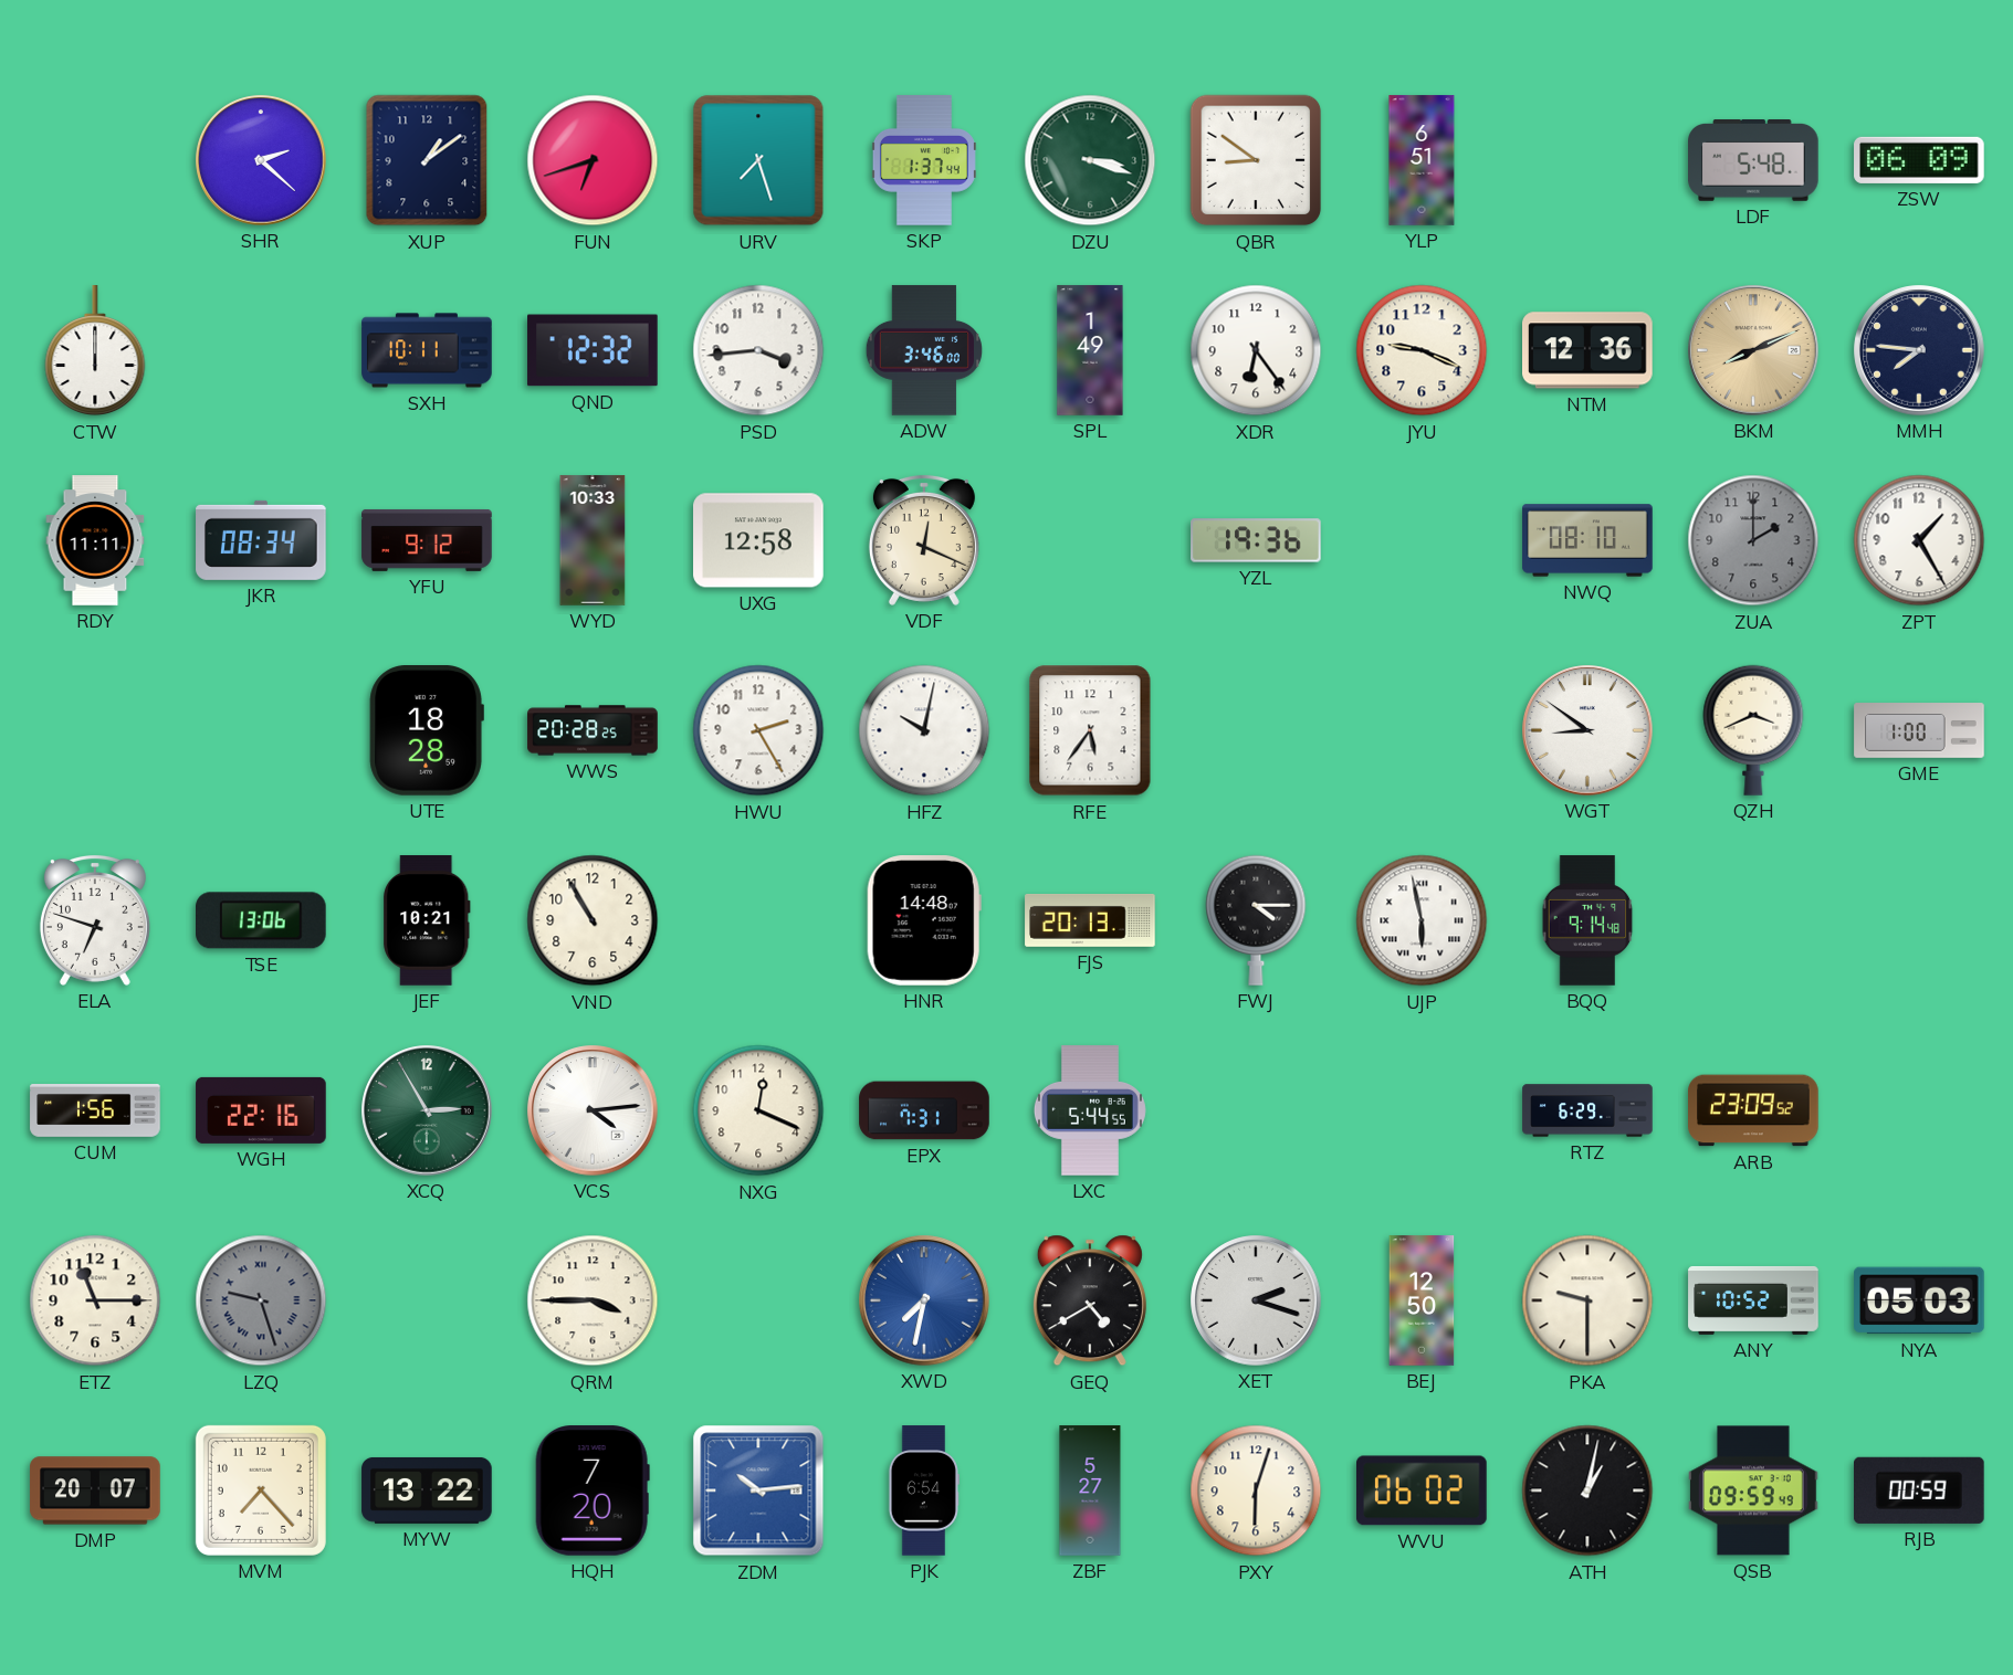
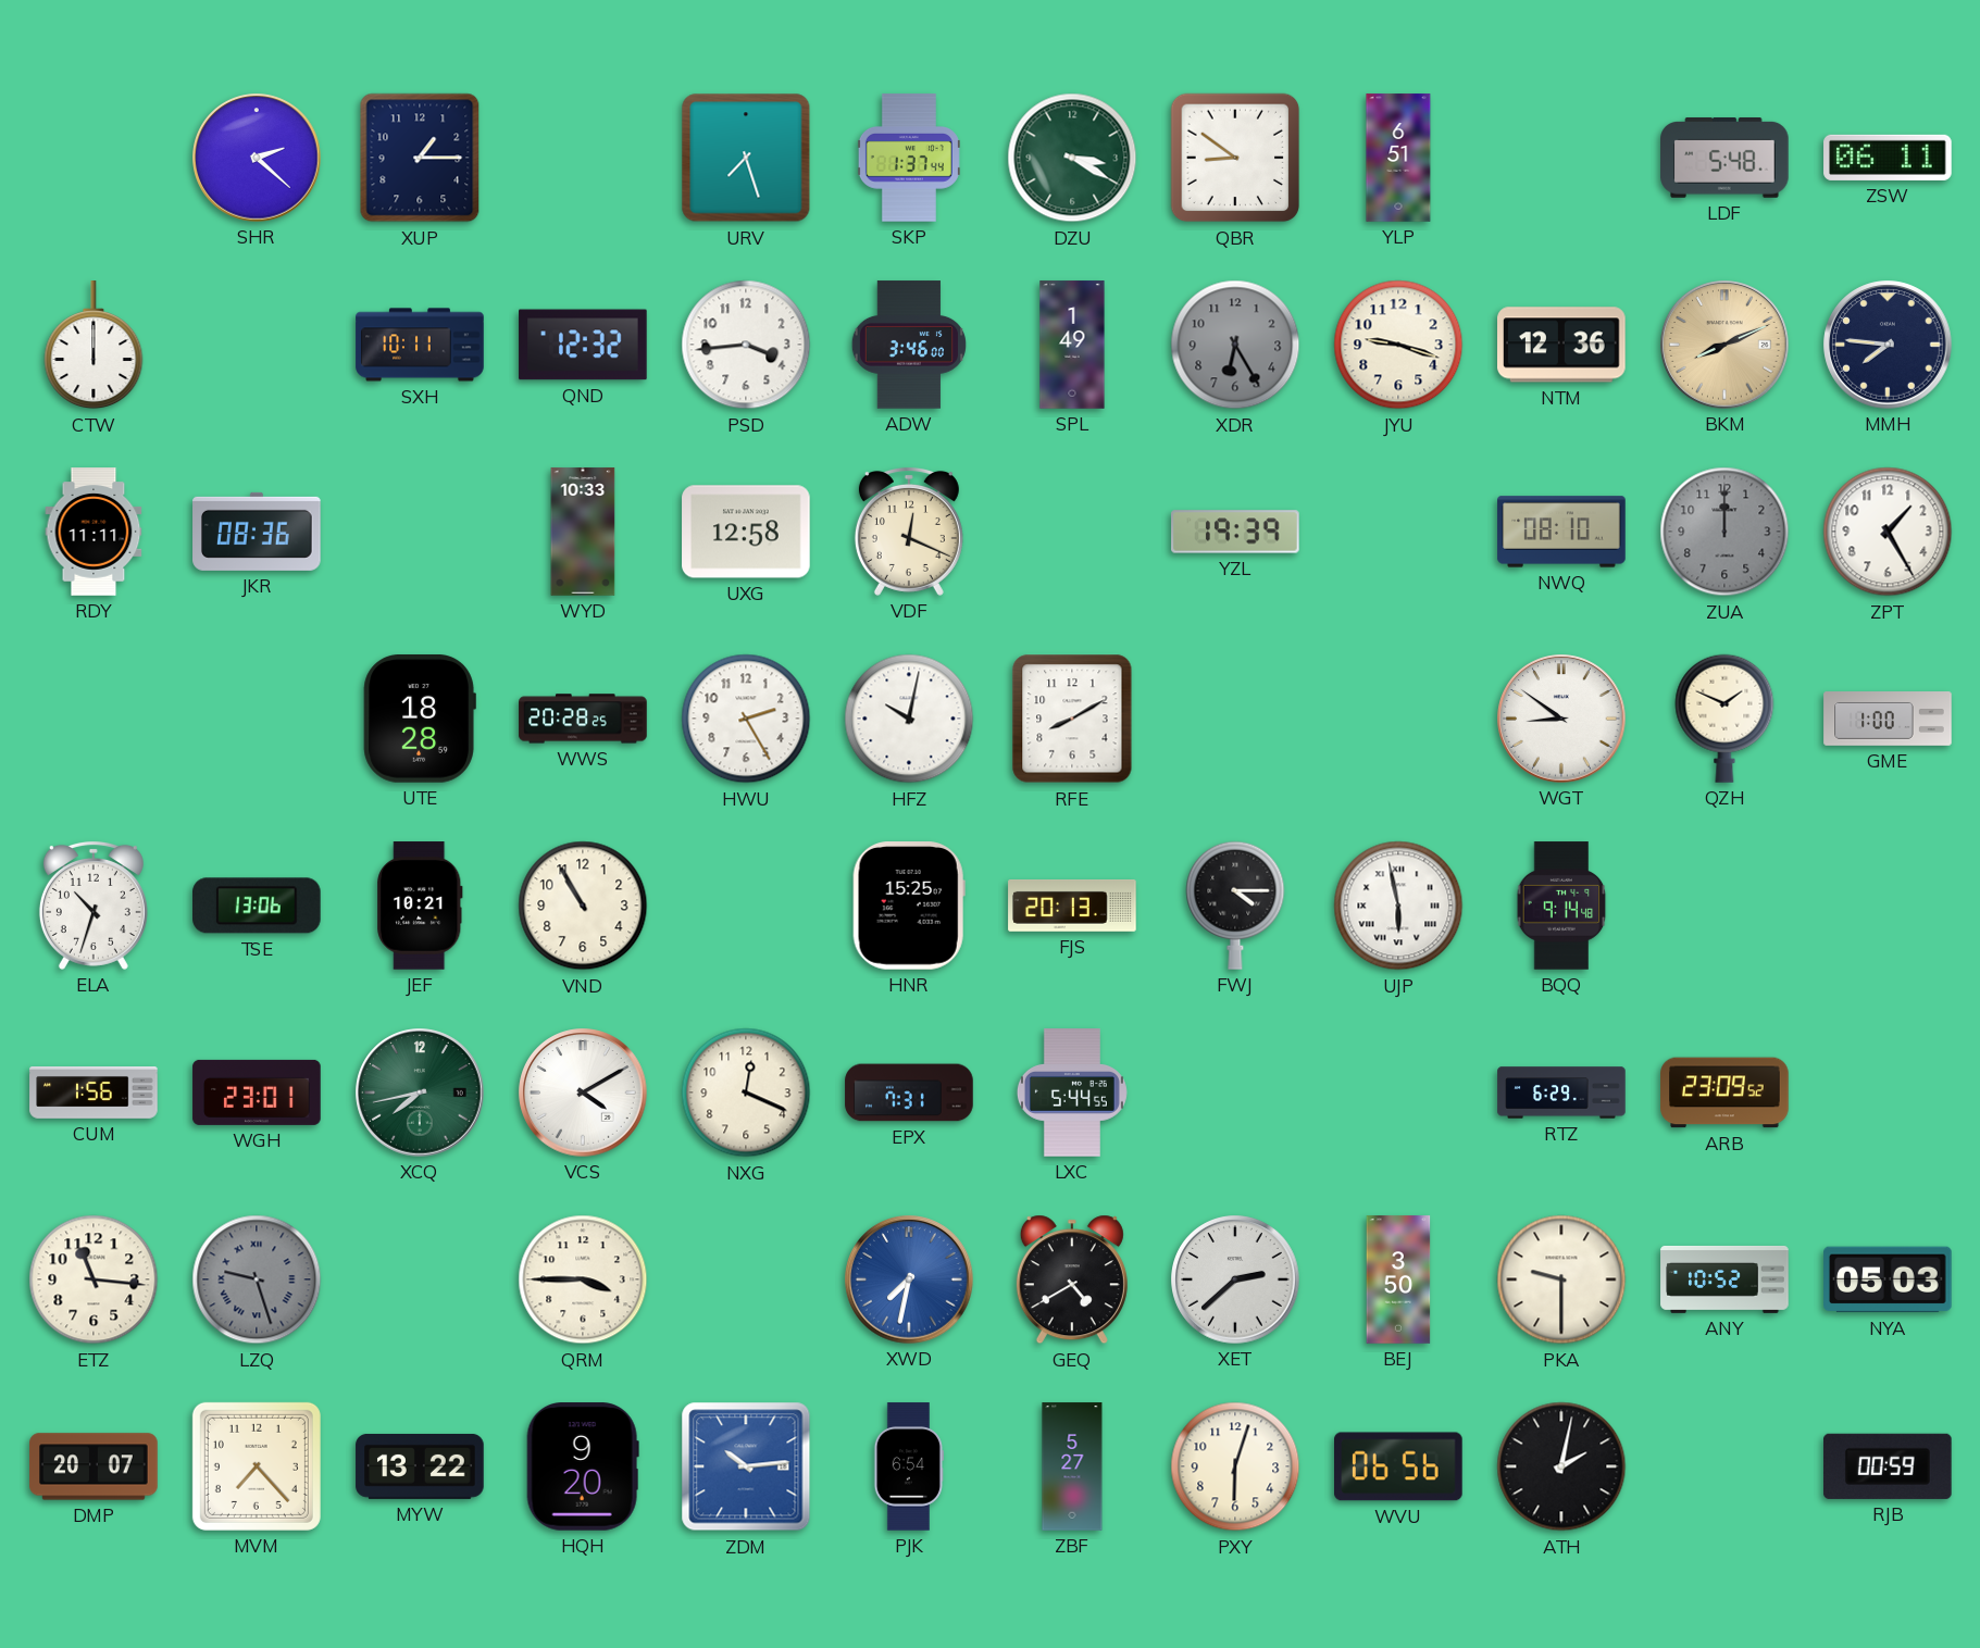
XUP: 1:09 -> 1:15 (420, 158)
FUN: 6:42 -> none (593, 160)
DZU: 3:18 -> 3:20 (1072, 158)
ZSW: 06:09 -> 06:11 (1888, 158)
XDR: 6:24 -> 6:25 (1235, 345)
XDR dial: white -> grey (1235, 345)
JYU: 9:19 -> 9:18 (1398, 345)
JKR: 08:34 -> 08:36 (257, 532)
YFU: 9:12 -> none (427, 540)
YZL: 19:36 -> 19:39 (1235, 532)
ZUA: 2:00 -> 12:00 (1724, 532)
RFE: 5:36 -> 8:10 (1072, 719)
QZH: 3:41 -> 1:49 (1724, 719)
ELA: 6:48 -> 10:33 (94, 906)
HNR: 14:48 -> 15:25 (909, 906)
WGH: 22:16 -> 23:01 (257, 1093)
XCQ: 2:55 -> 7:43 (420, 1093)
VCS: 4:14 -> 4:10 (583, 1093)
ETZ: 11:15 -> 11:16 (94, 1279)
XET: 2:18 -> 2:38 (1235, 1279)
BEJ: 12:50 -> 3:50 (1398, 1279)
HQH: 7:20 -> 9:20 (583, 1466)
WVU: 06:02 -> 06:56 (1399, 1466)
ATH: 1:02 -> 2:02 (1561, 1466)
QSB: 09:59 -> none (1753, 1490)
